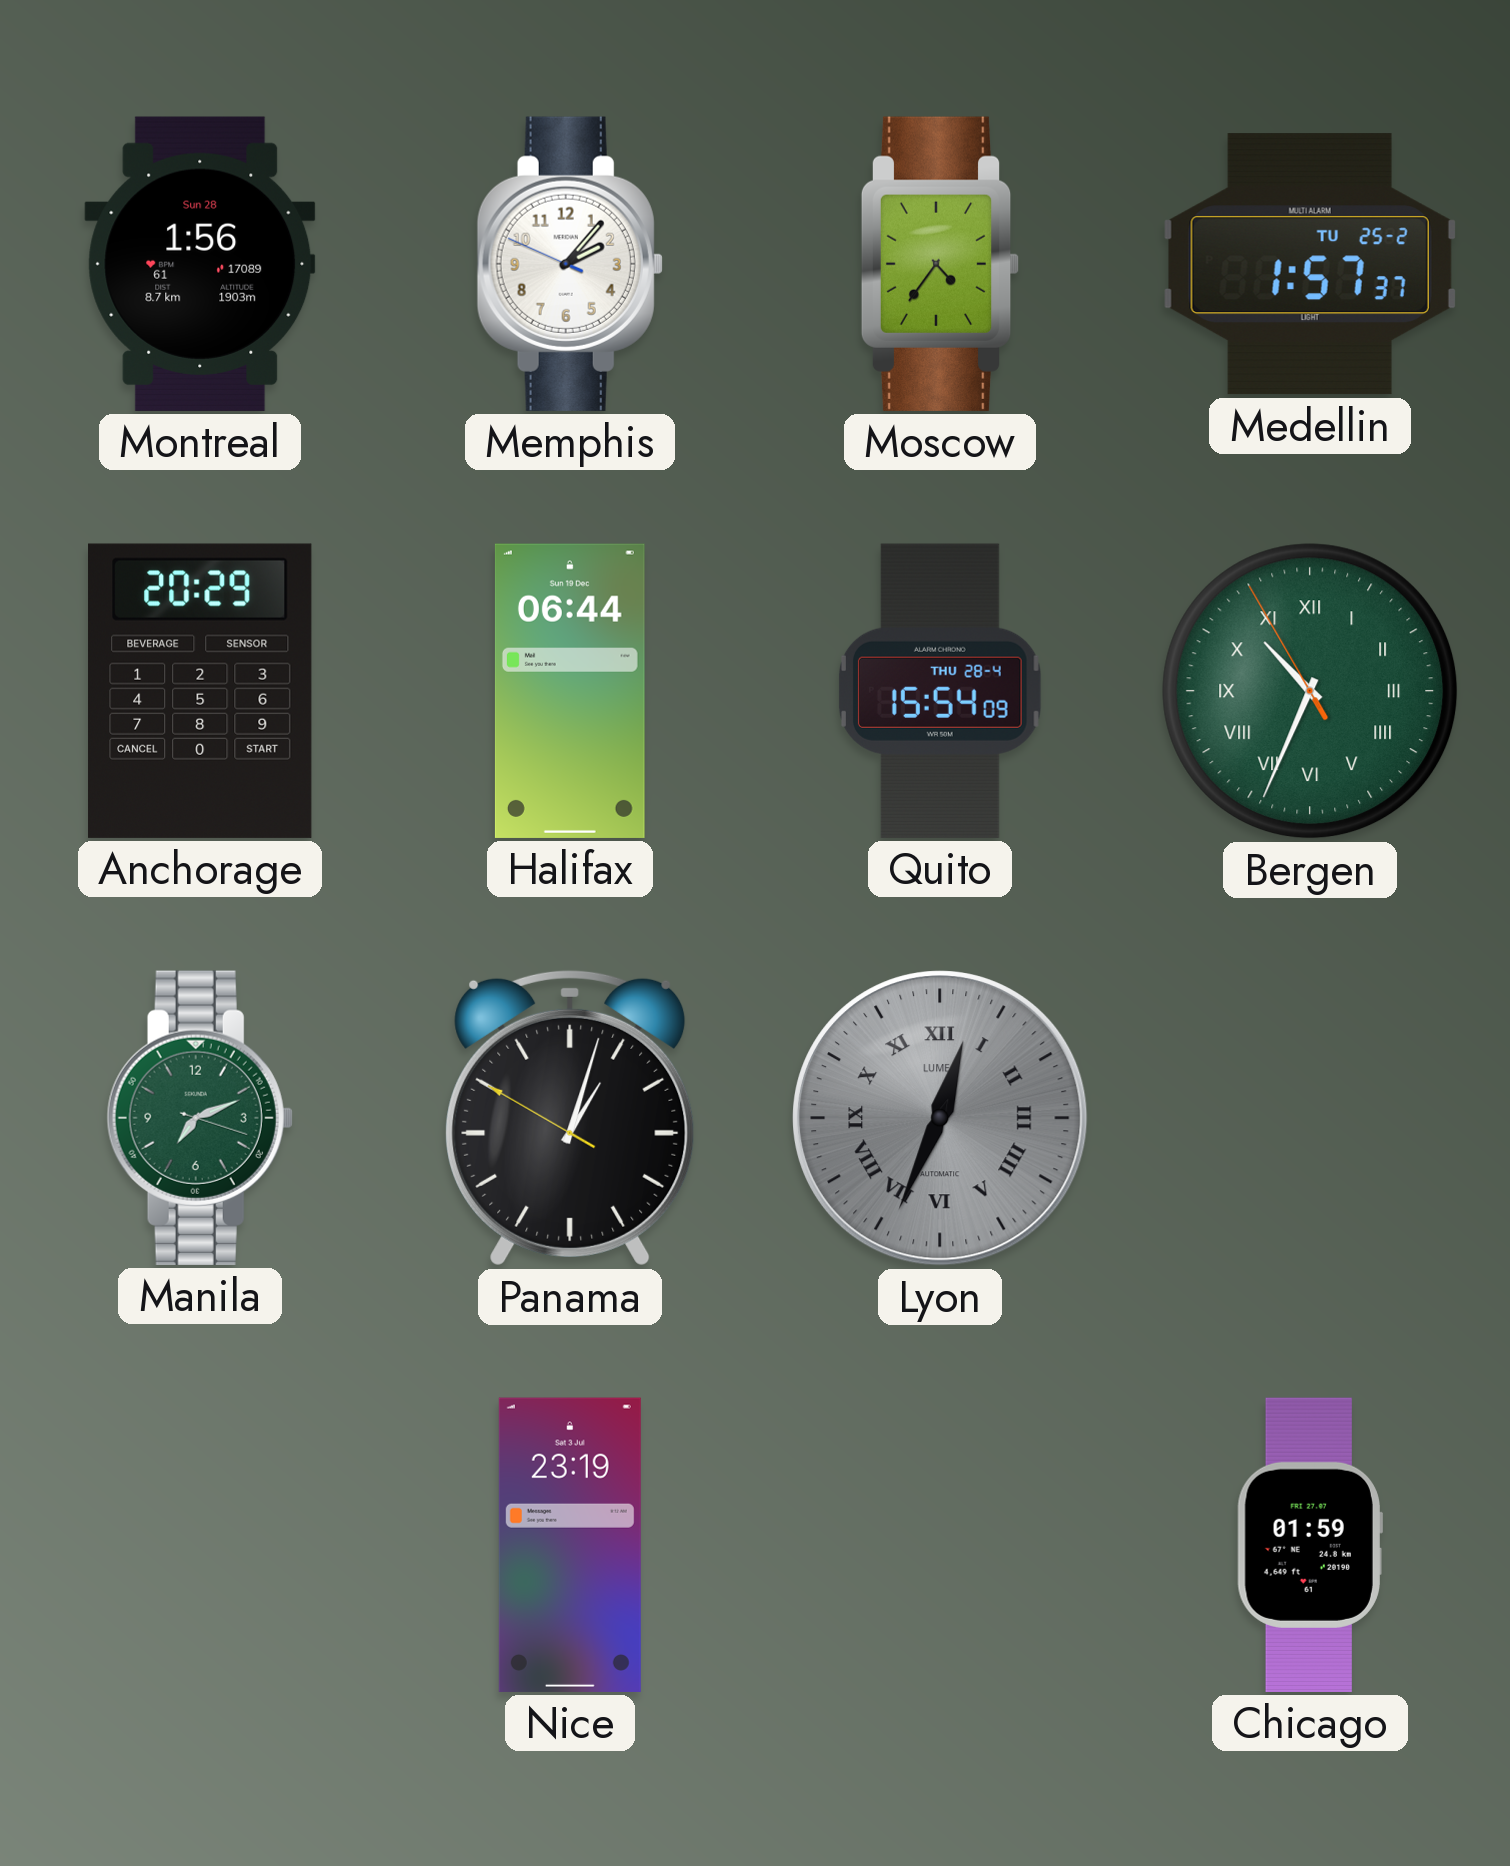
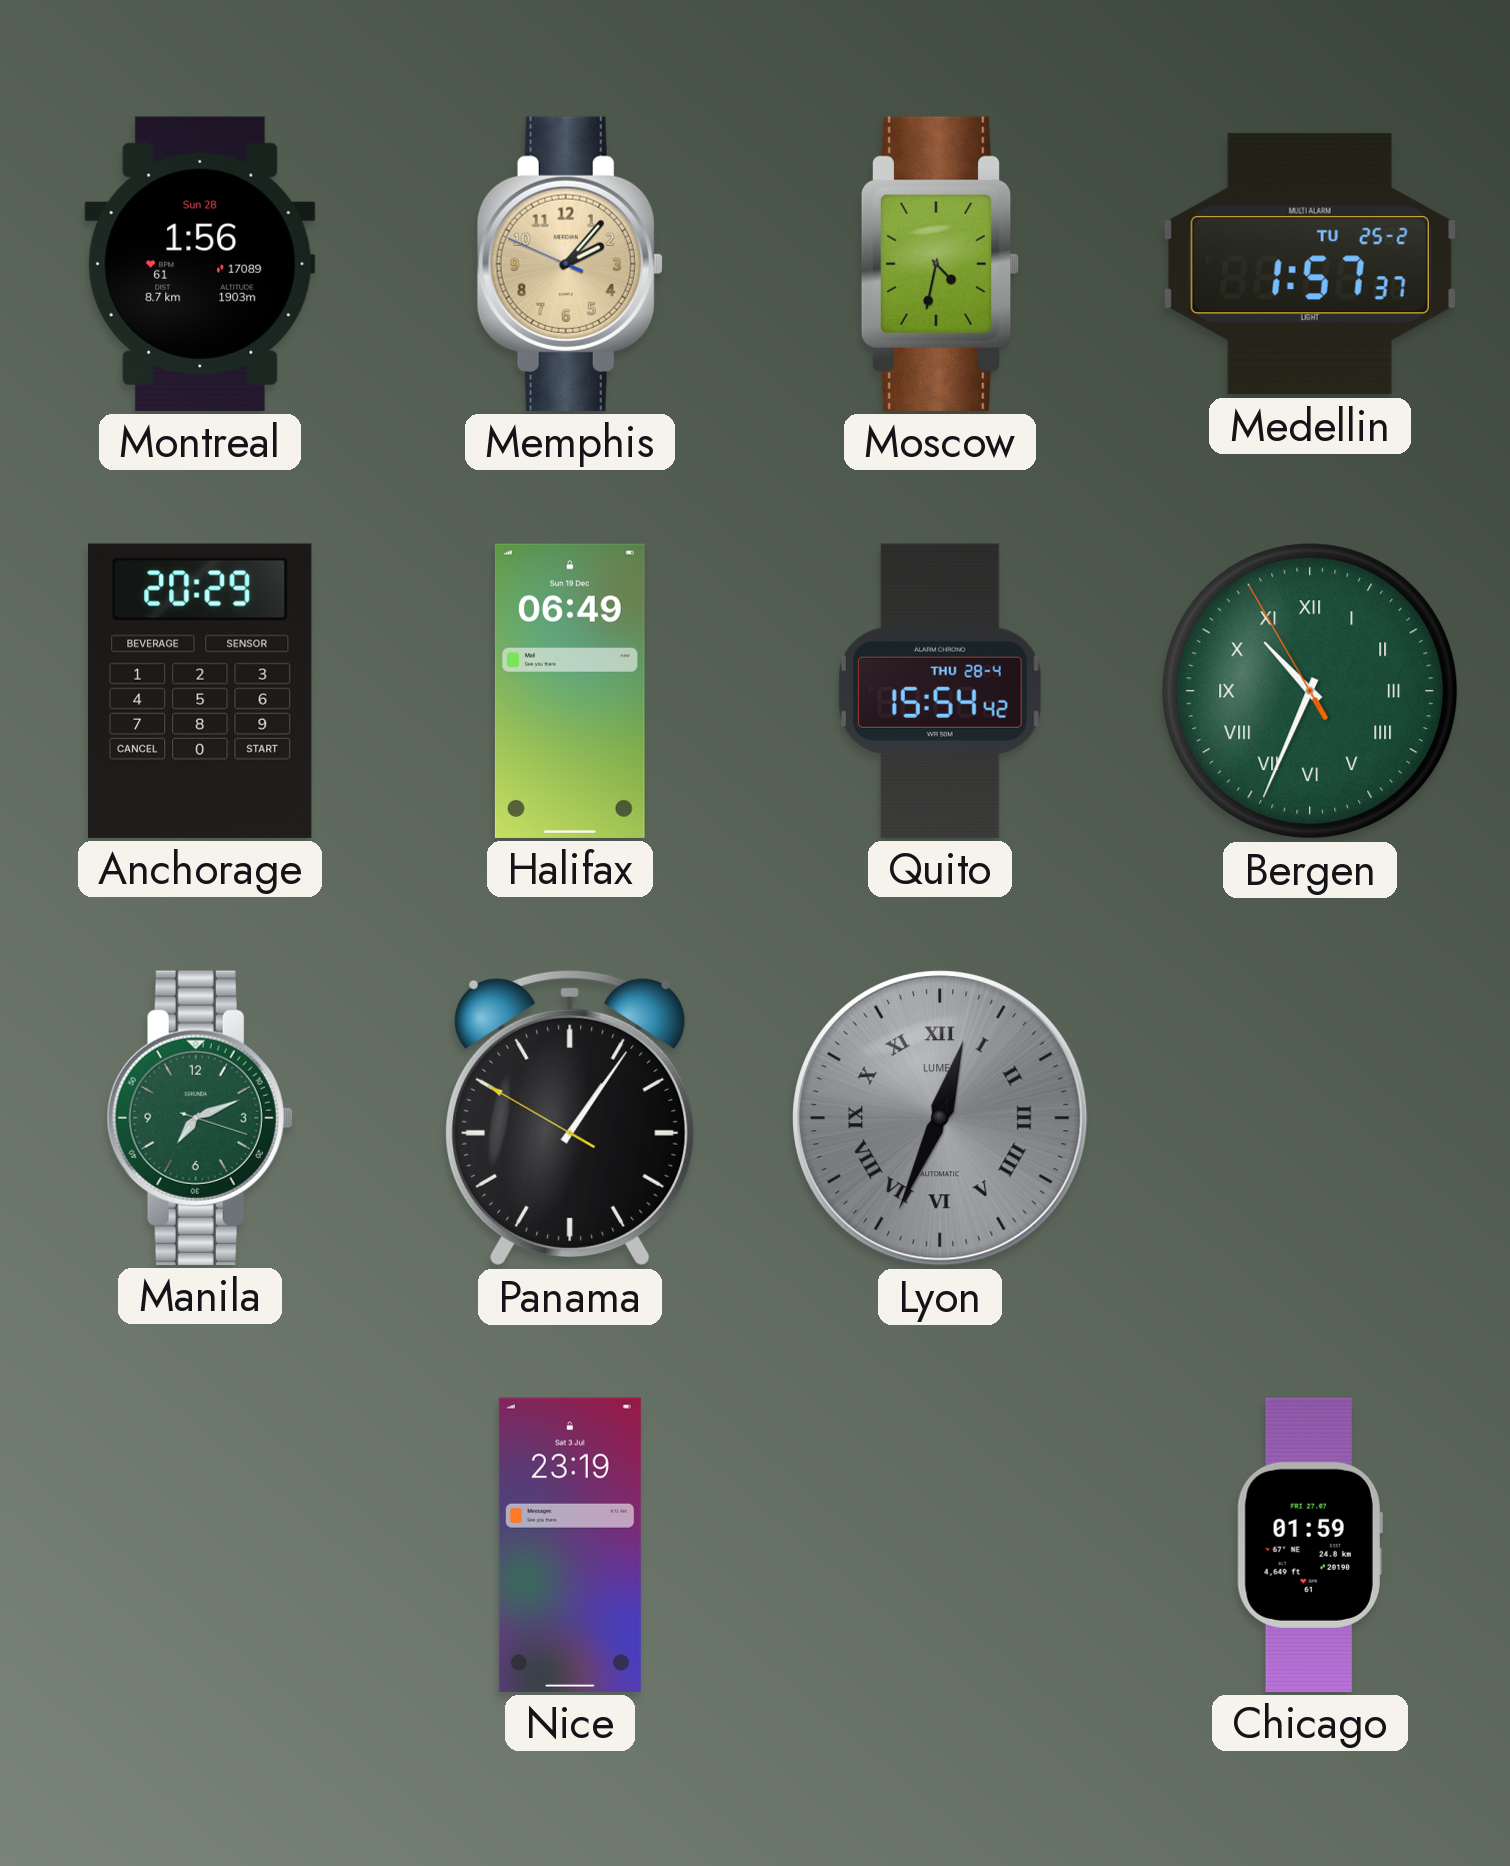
Memphis dial: white -> champagne (570, 264)
Moscow: 4:36 -> 4:32 (940, 264)
Halifax: 06:44 -> 06:49 (570, 691)
Quito: 15:54:09 -> 15:54:42 (940, 691)
Panama: 1:02 -> 1:05 (570, 1118)
